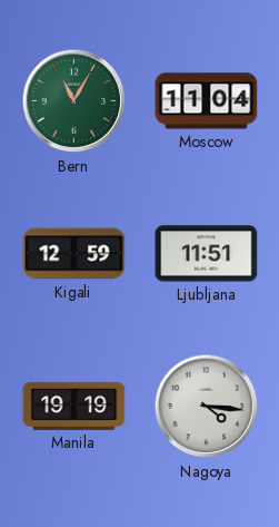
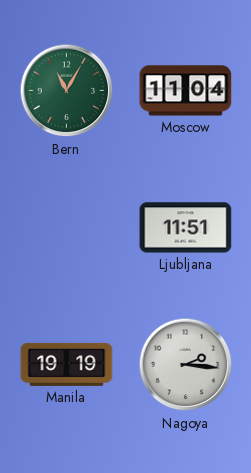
Kigali: 12:59 -> none (74, 254)
Nagoya: 4:16 -> 2:16 (186, 365)
